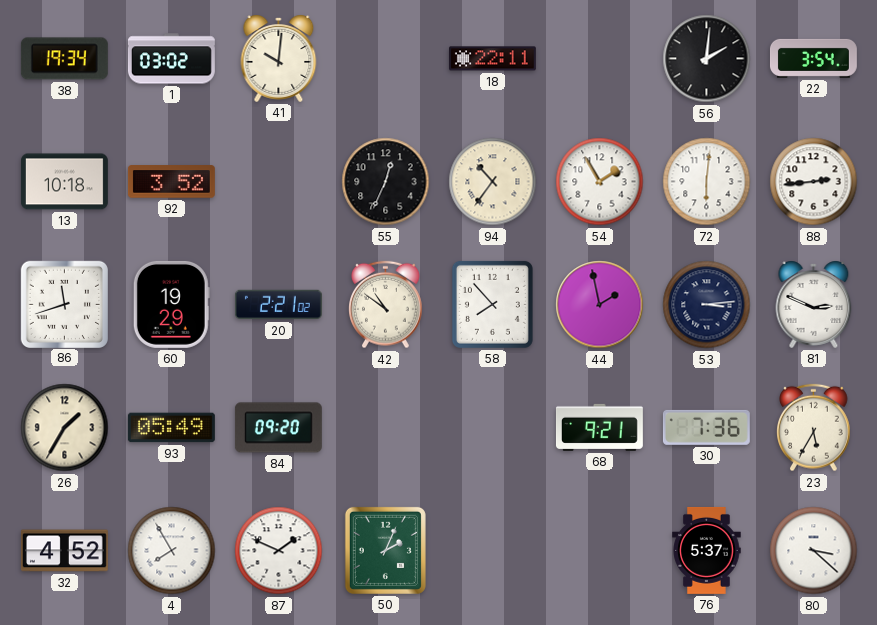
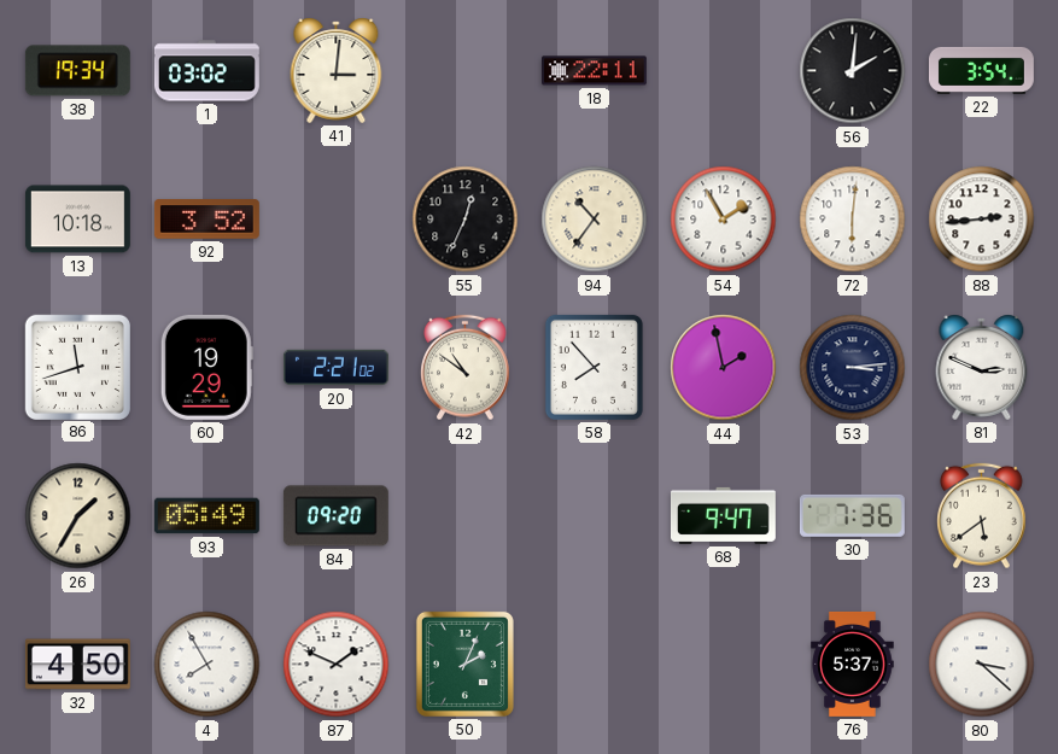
41: 10:01 -> 3:01 (337, 70)
68: 9:21 -> 9:47 (723, 515)
23: 5:35 -> 5:39 (982, 516)
32: 4:52 -> 4:50 (77, 665)
